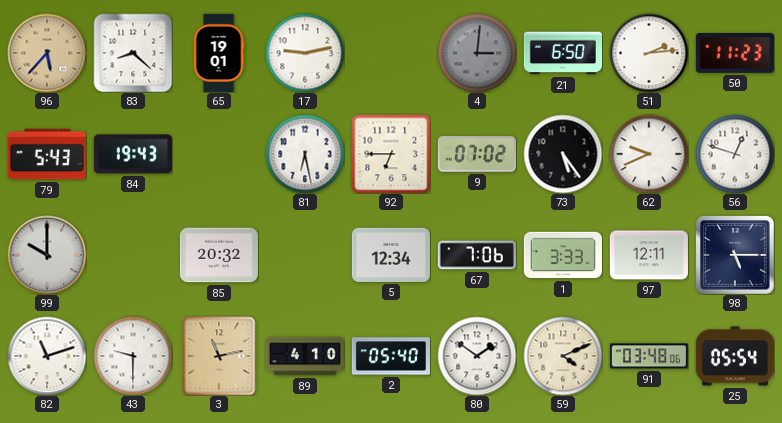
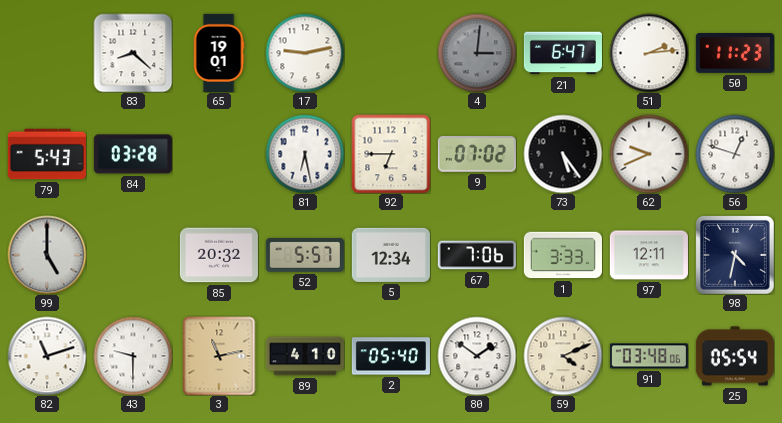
96: 5:37 -> none (47, 53)
21: 6:50 -> 6:47 (563, 53)
84: 19:43 -> 03:28 (133, 154)
99: 10:00 -> 5:00 (47, 255)
52: none -> 5:57 (305, 255)
98: 5:15 -> 4:32 (735, 255)
